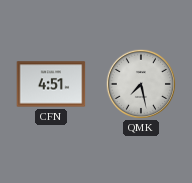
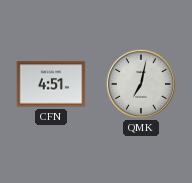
QMK: 7:28 -> 7:02 (140, 83)
